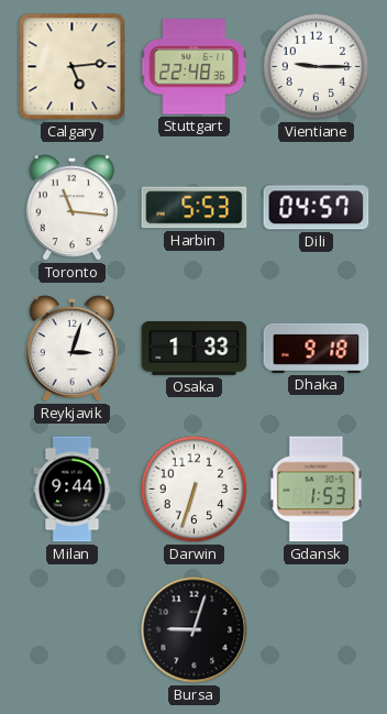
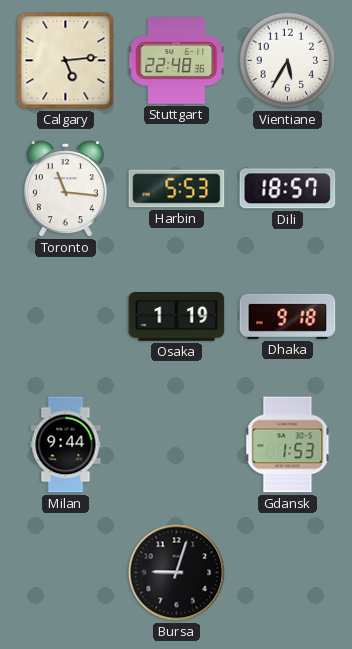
Vientiane: 9:15 -> 5:35 (288, 61)
Dili: 04:57 -> 18:57 (288, 189)
Reykjavik: 3:03 -> none (71, 349)
Osaka: 1:33 -> 1:19 (177, 317)
Darwin: 6:33 -> none (195, 490)
